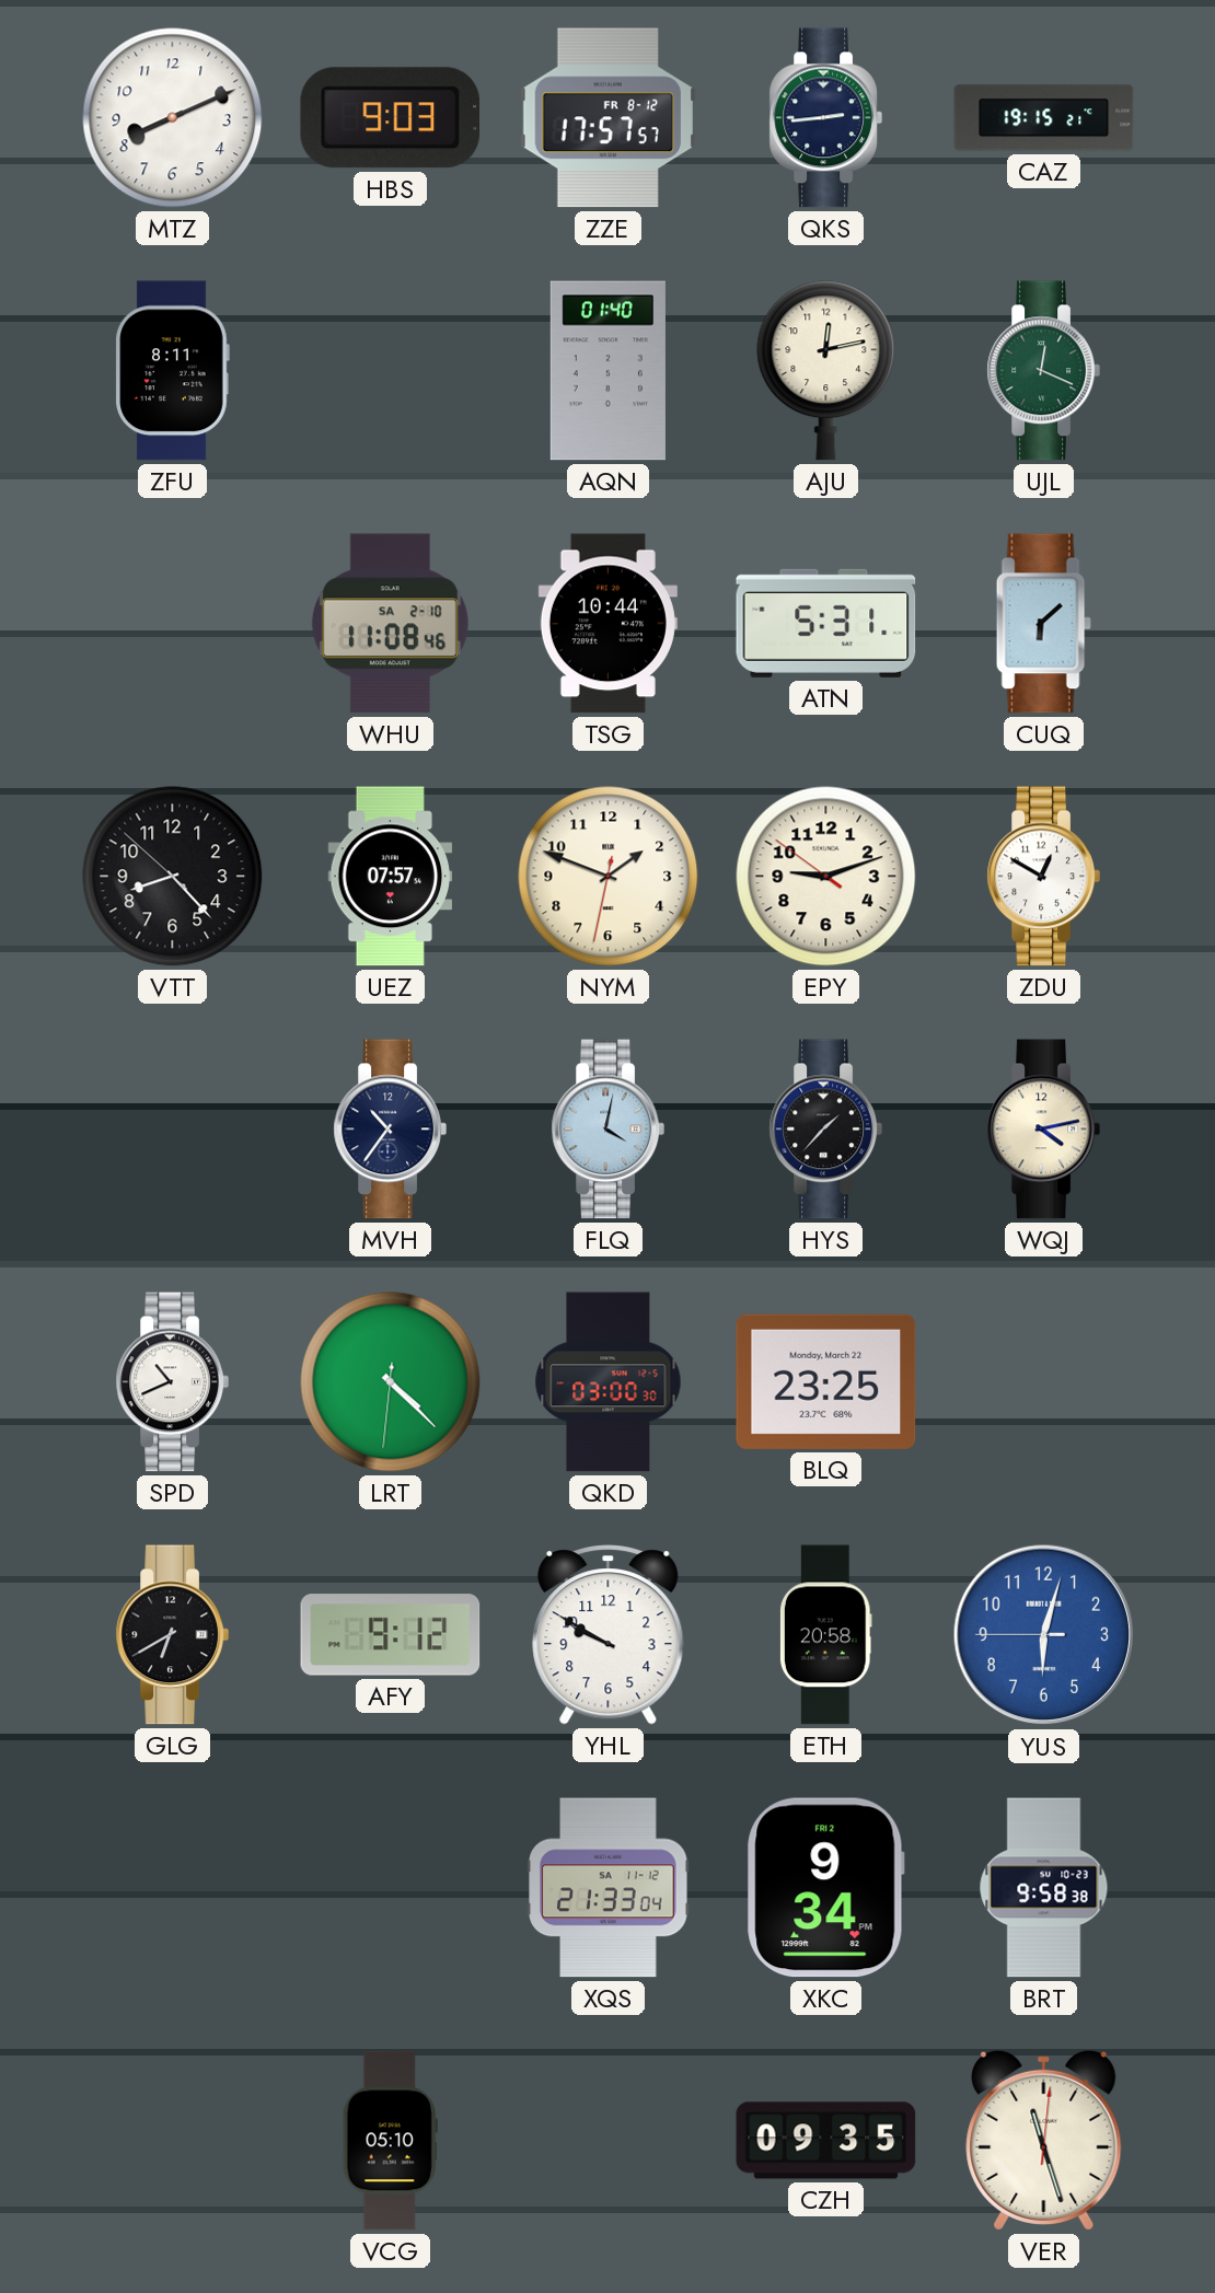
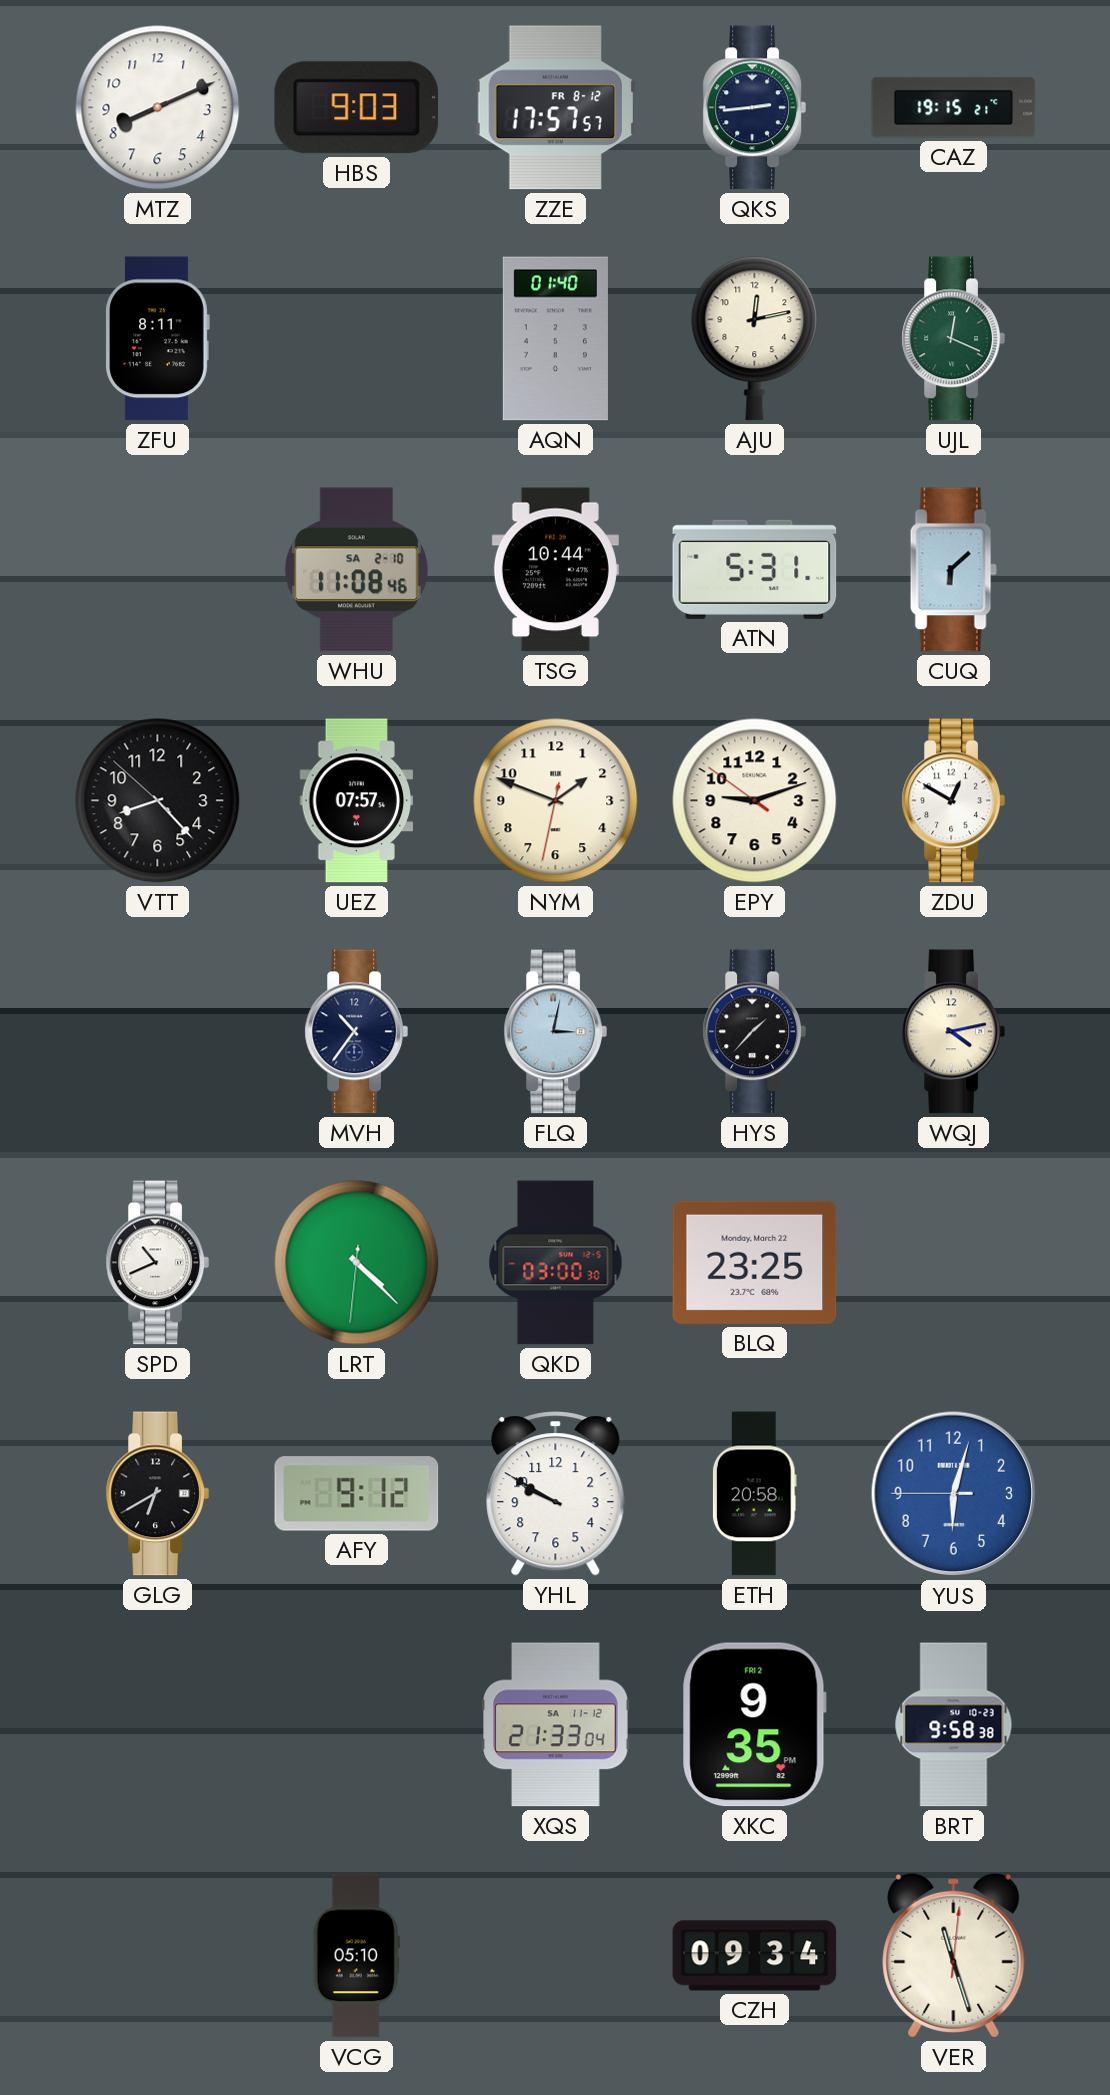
FLQ: 4:02 -> 3:02 (555, 1032)
XKC: 9:34 -> 9:35 (754, 1725)
CZH: 09:35 -> 09:34 (755, 1956)
